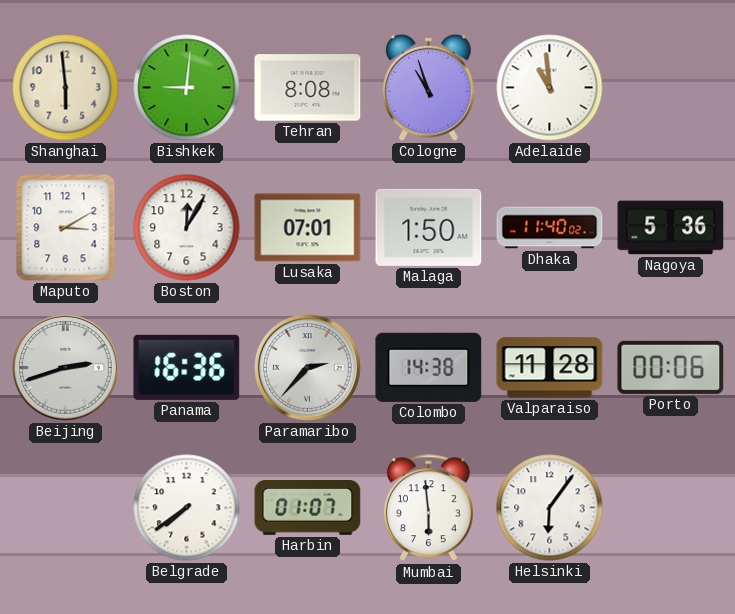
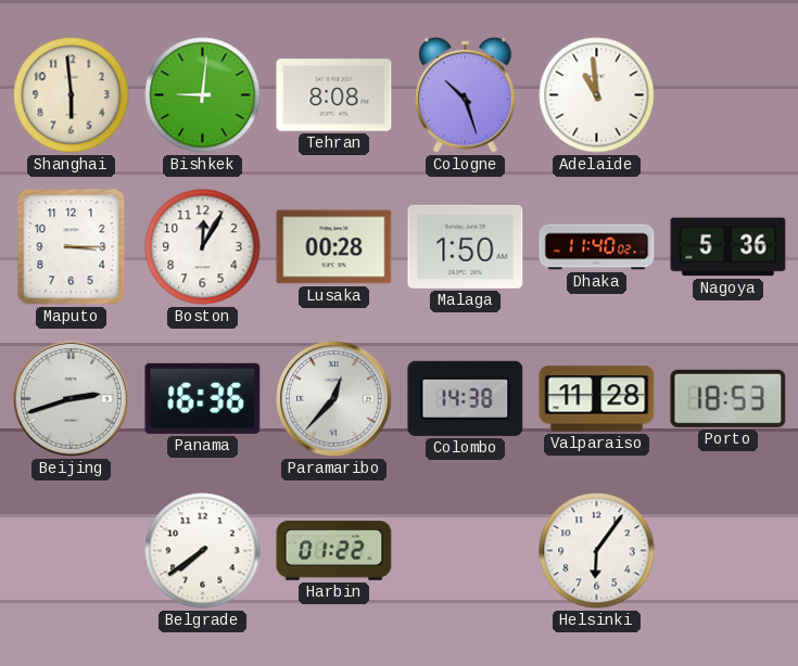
Cologne: 10:57 -> 10:27 (466, 94)
Maputo: 3:10 -> 3:15 (72, 247)
Lusaka: 07:01 -> 00:28 (334, 247)
Paramaribo: 2:37 -> 12:37 (334, 399)
Porto: 00:06 -> 18:53 (729, 398)
Harbin: 01:07 -> 01:22 (334, 551)
Mumbai: 5:59 -> none (428, 508)
